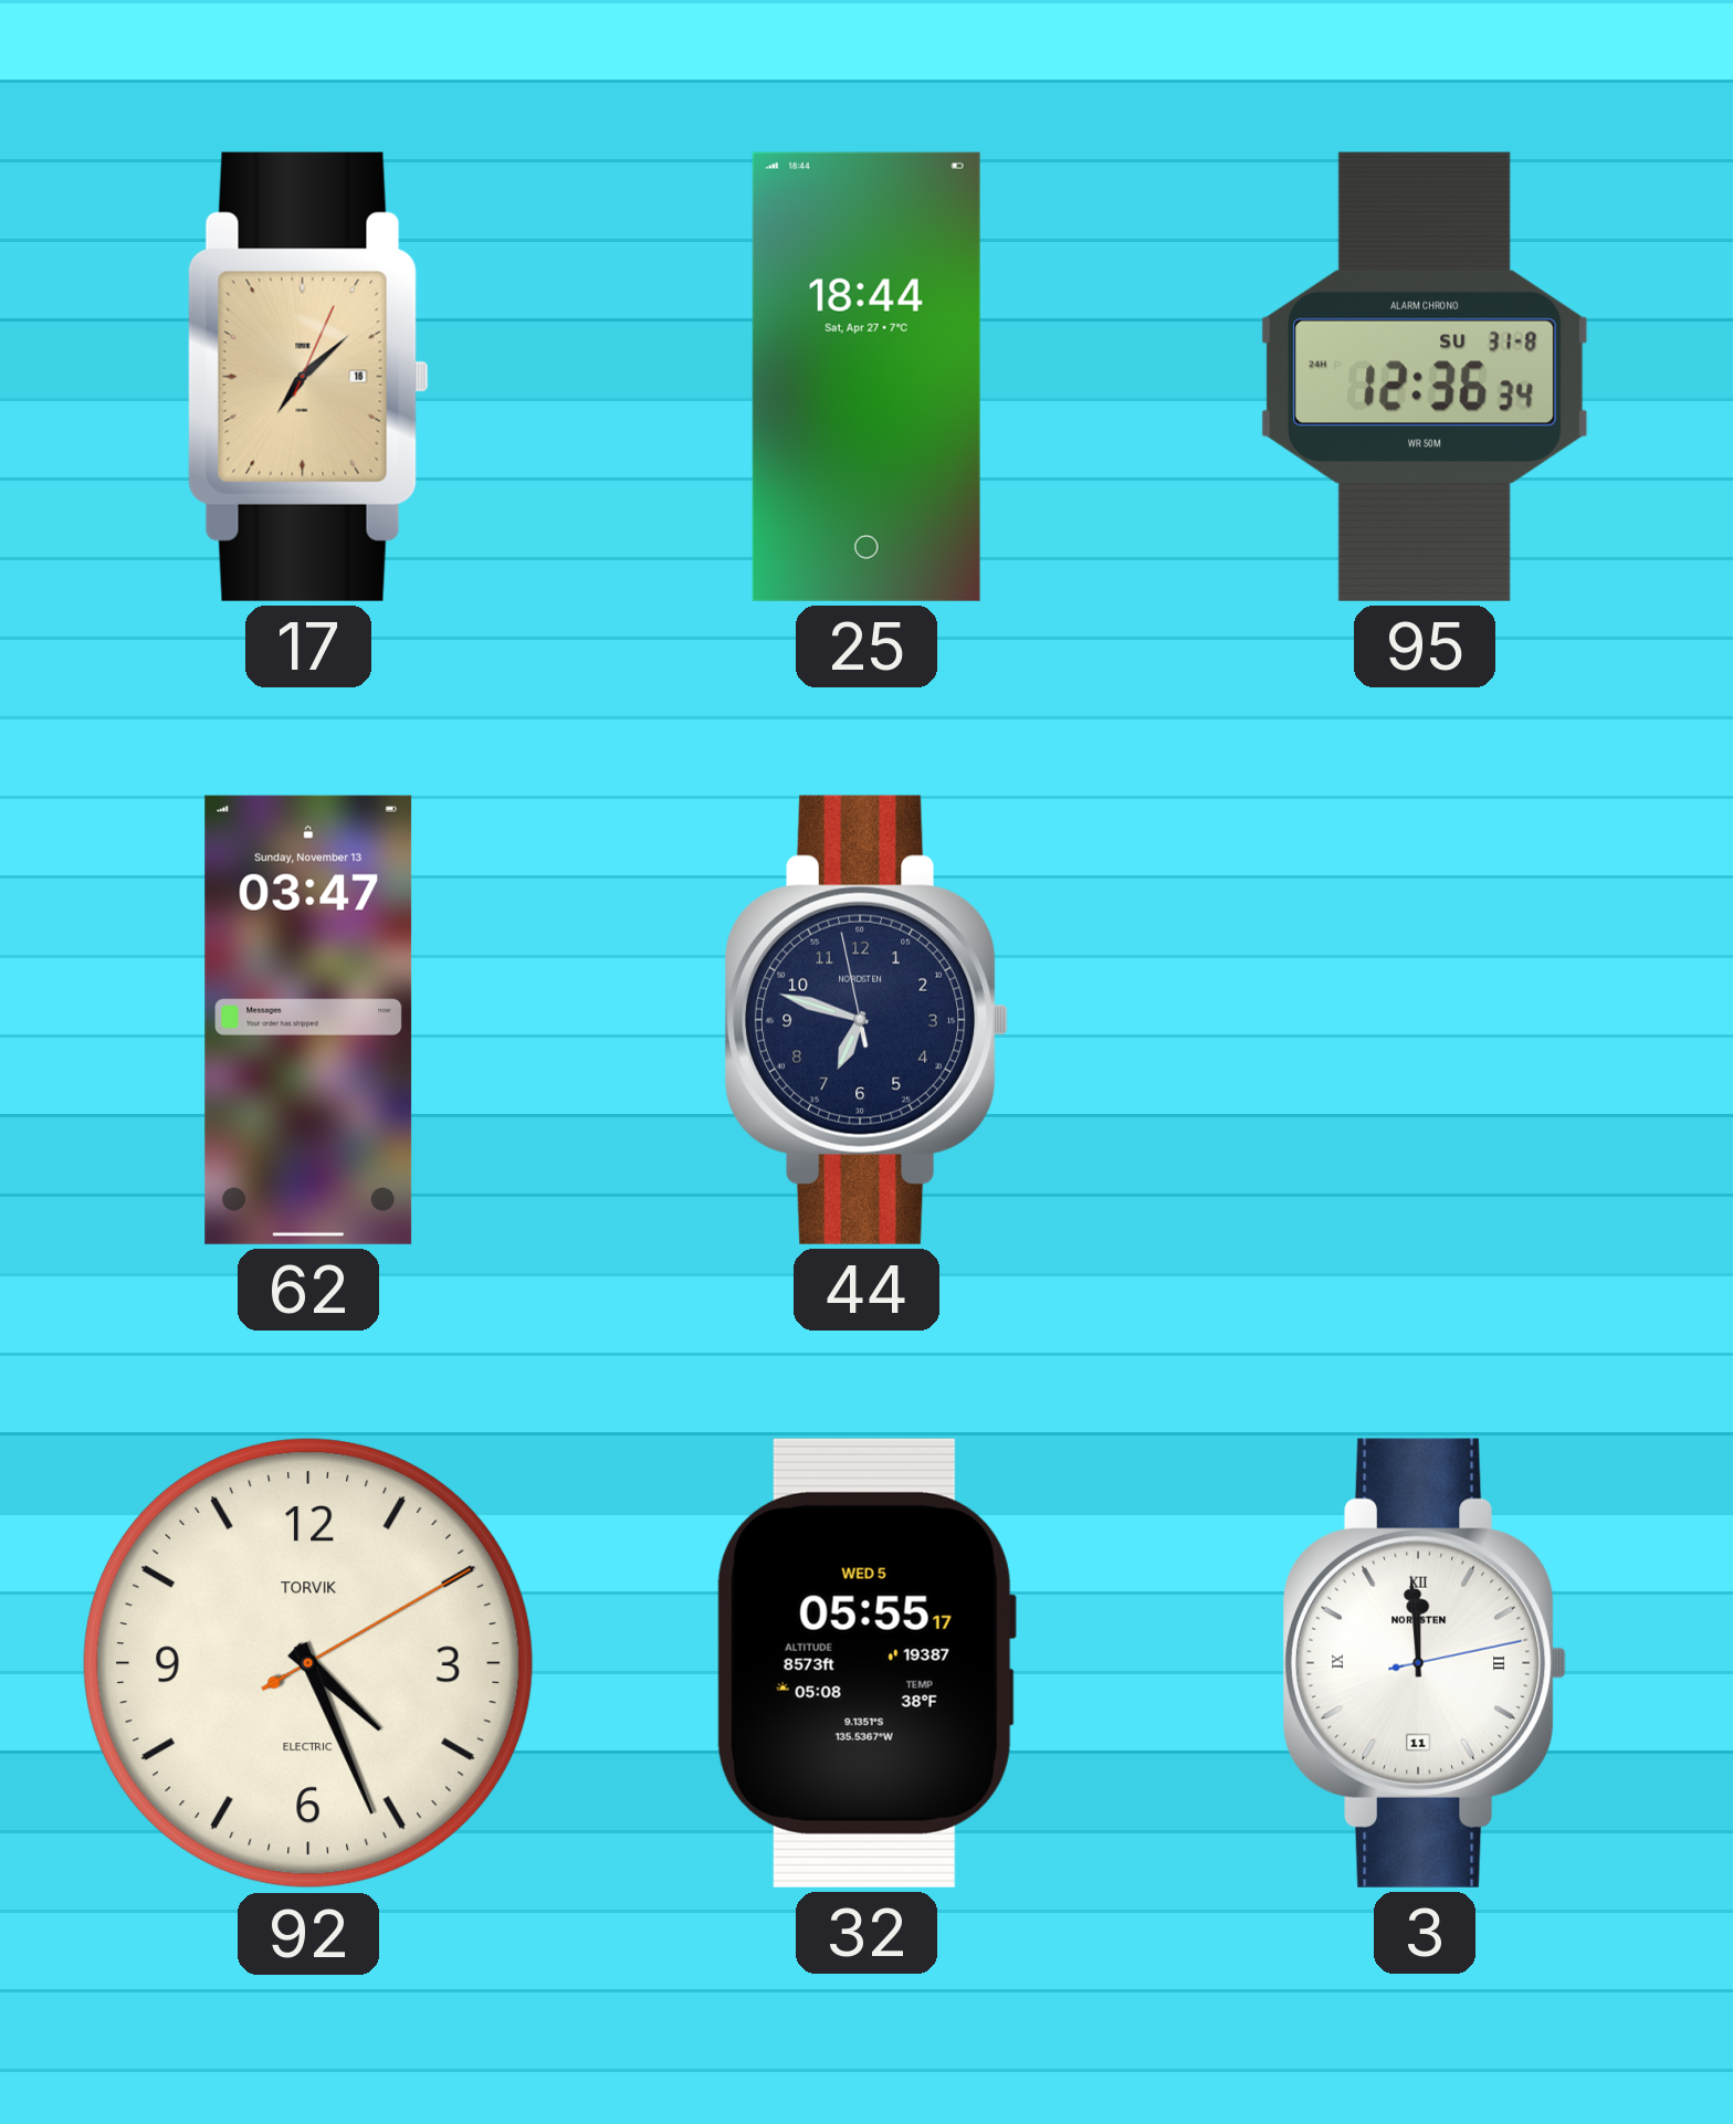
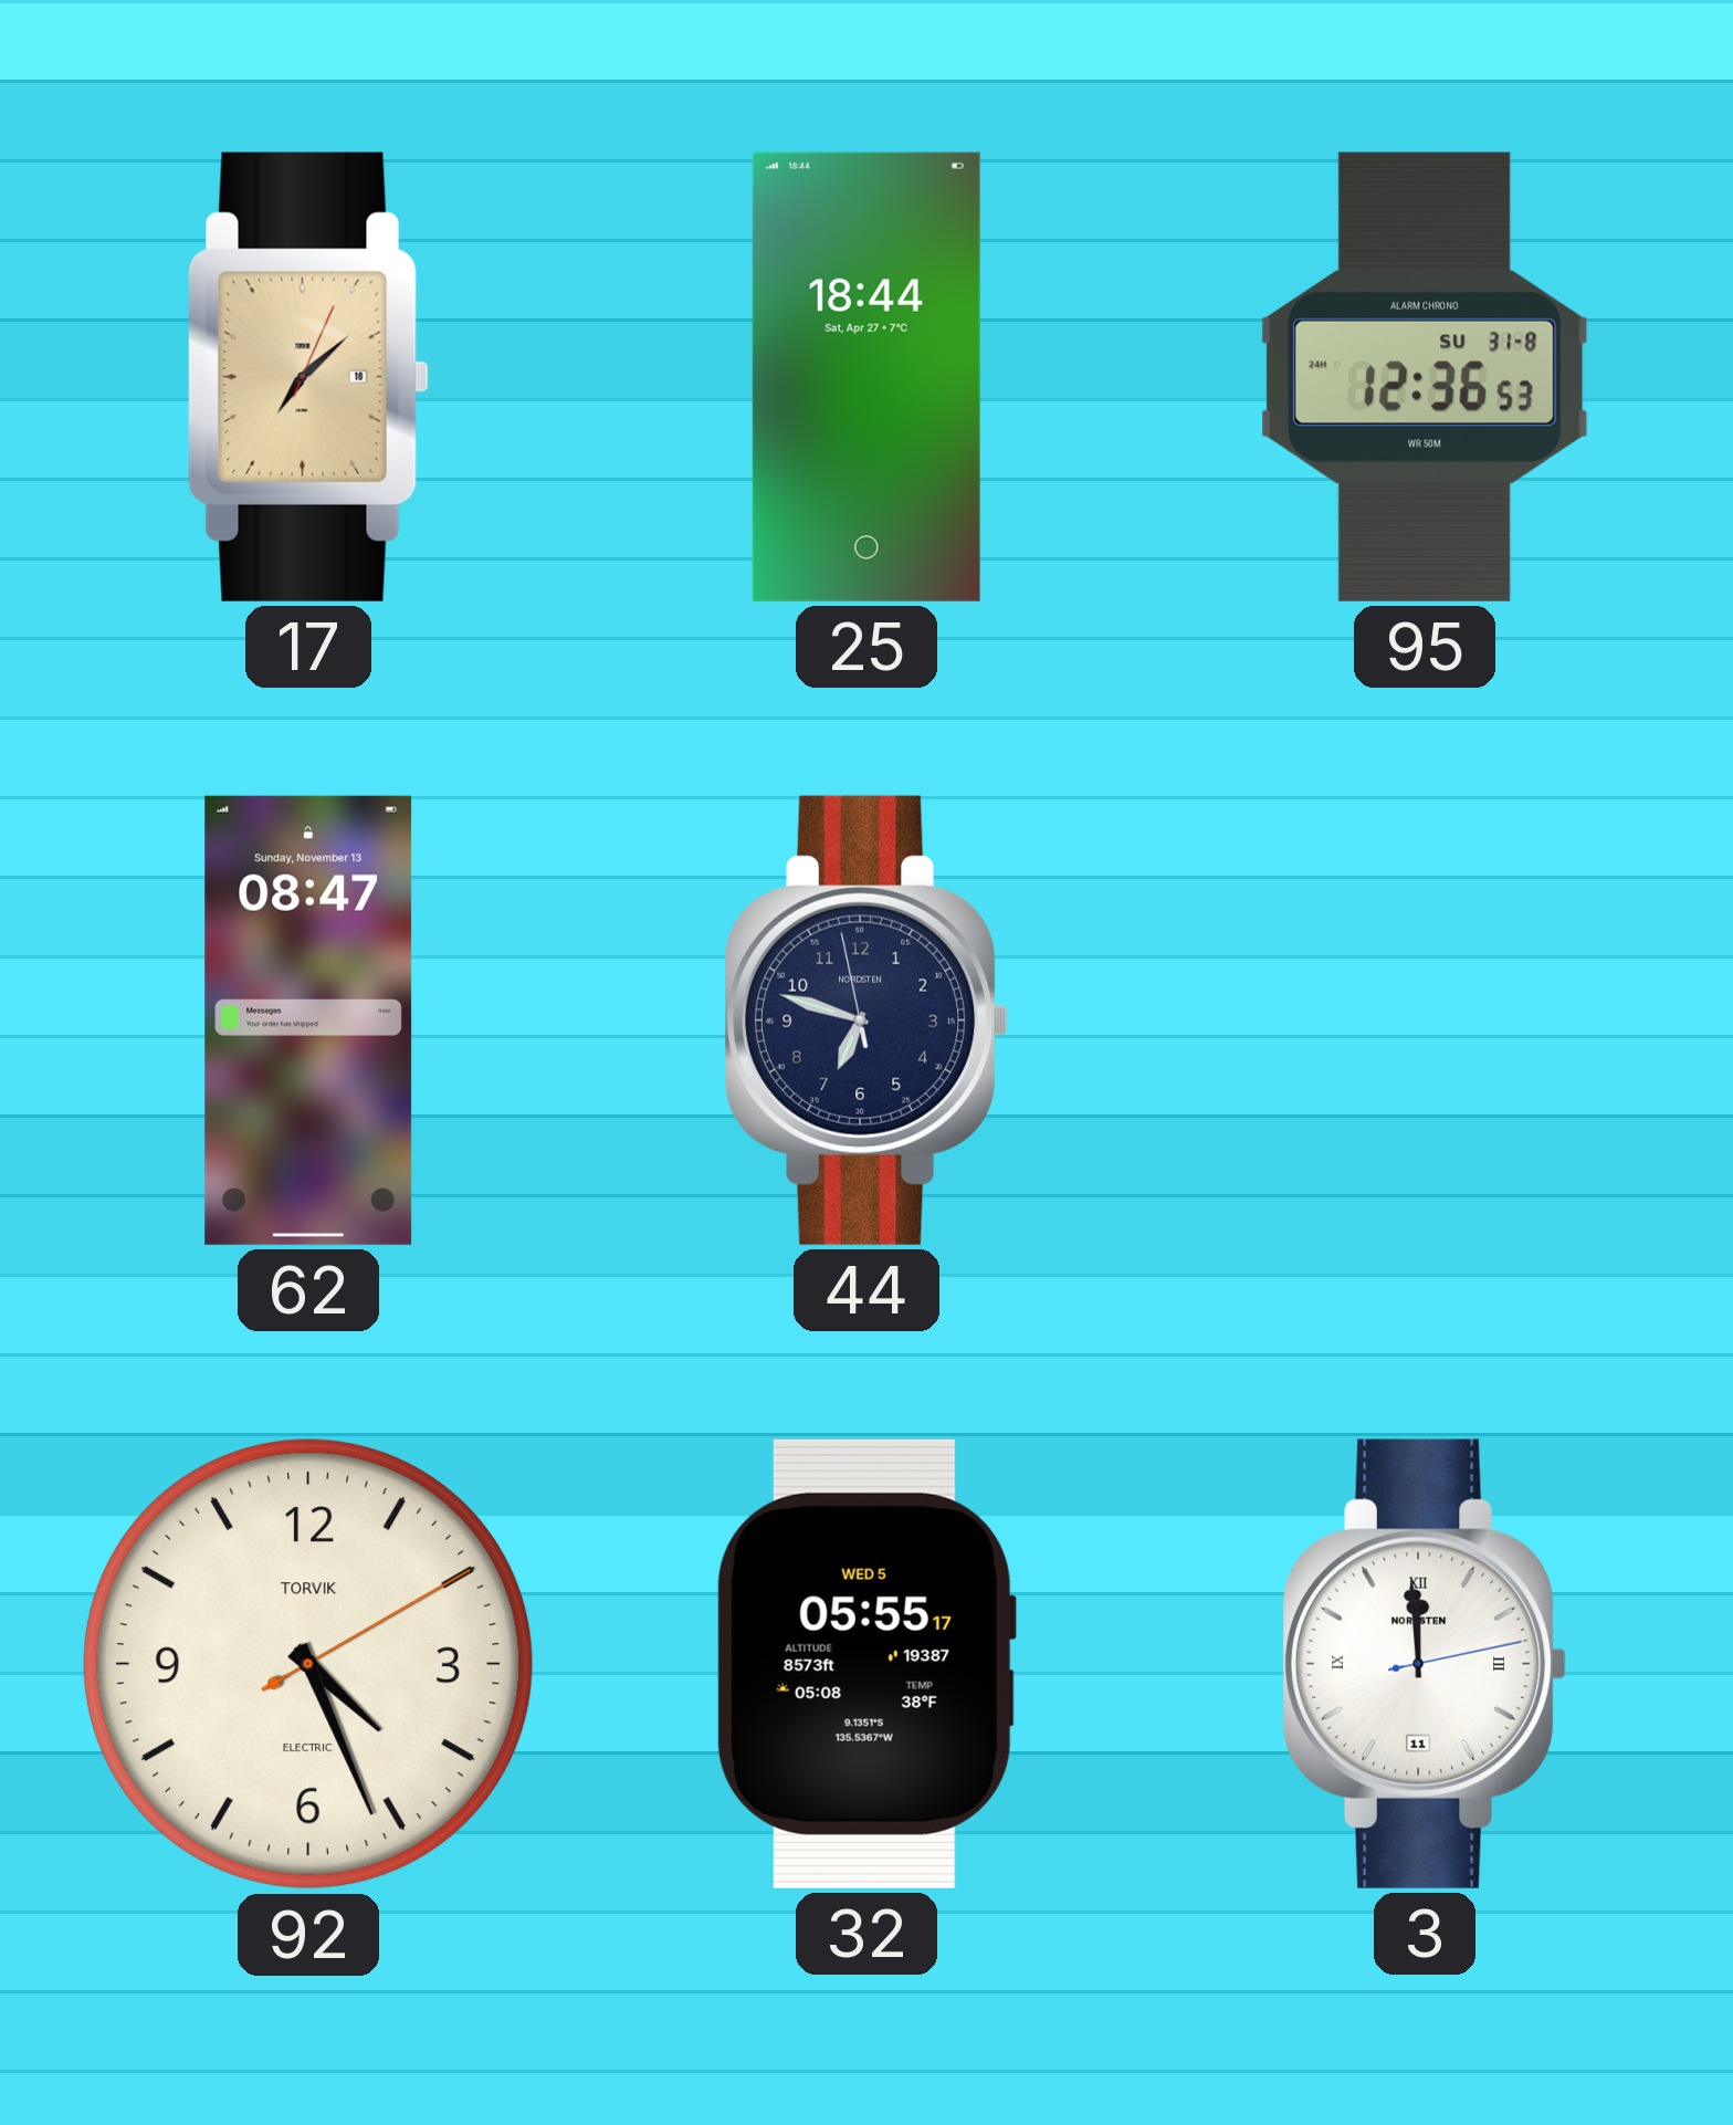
95: 12:36:34 -> 12:36:53 (1425, 377)
62: 03:47 -> 08:47 (308, 1020)
